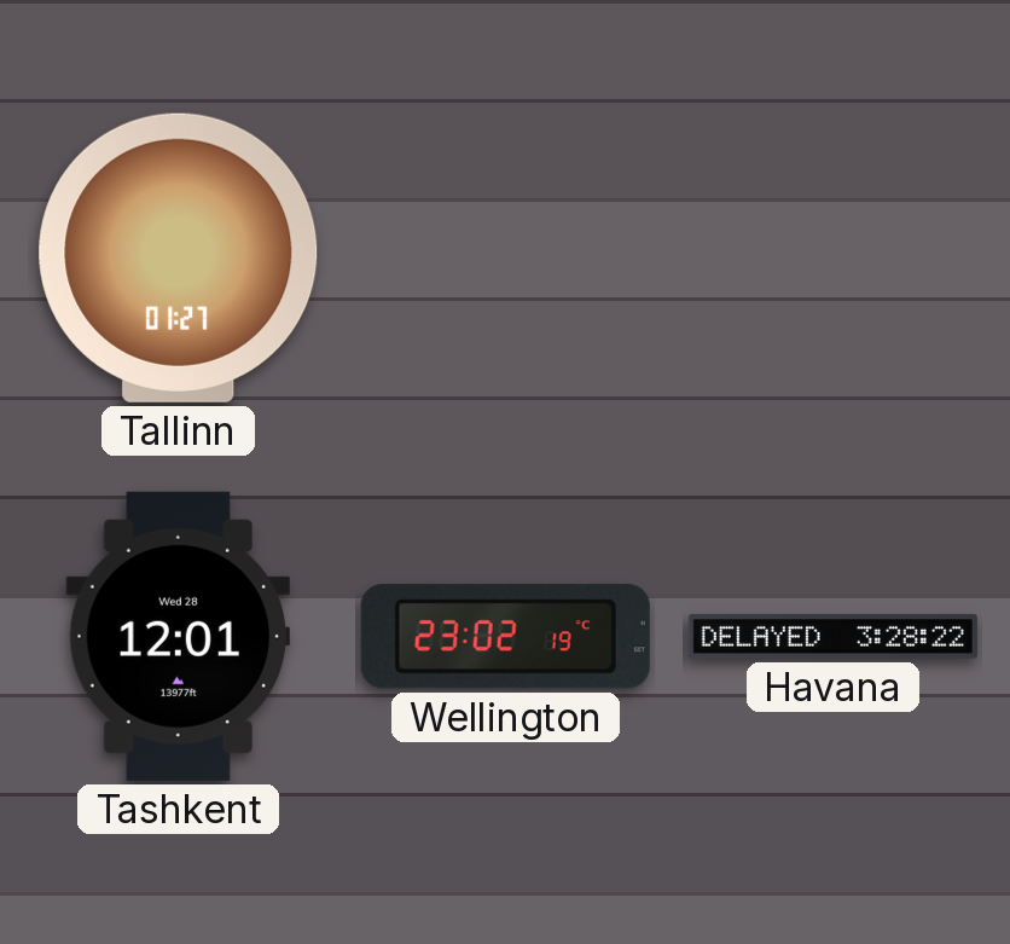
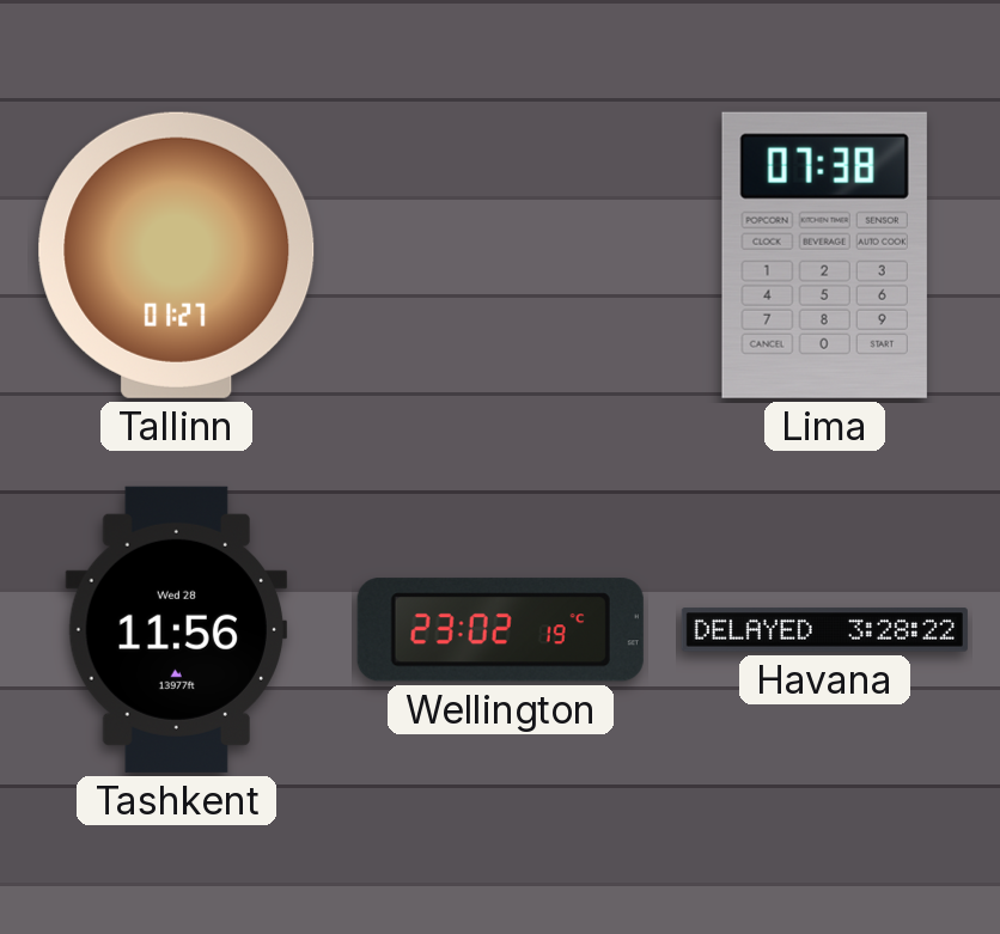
Lima: none -> 07:38 (824, 255)
Tashkent: 12:01 -> 11:56 (176, 629)
